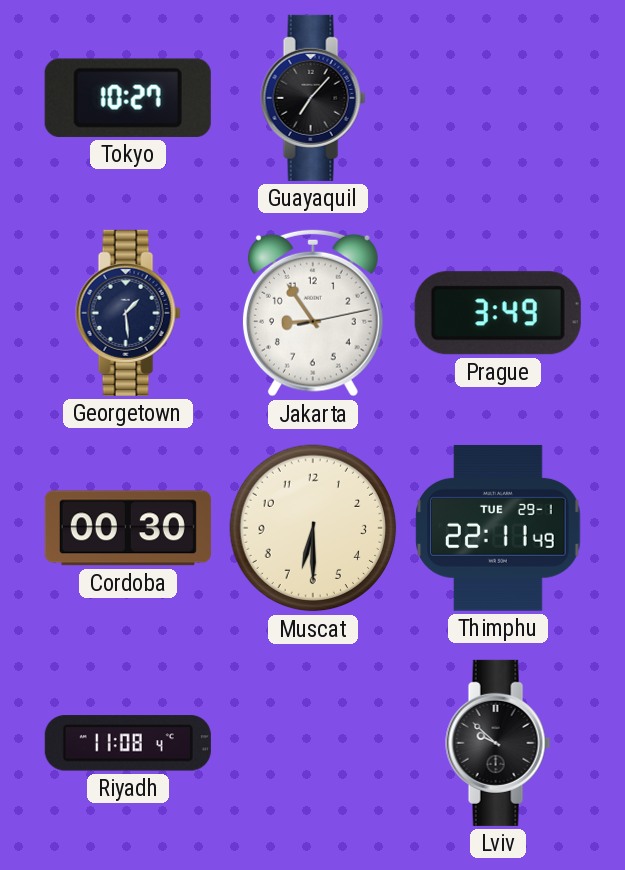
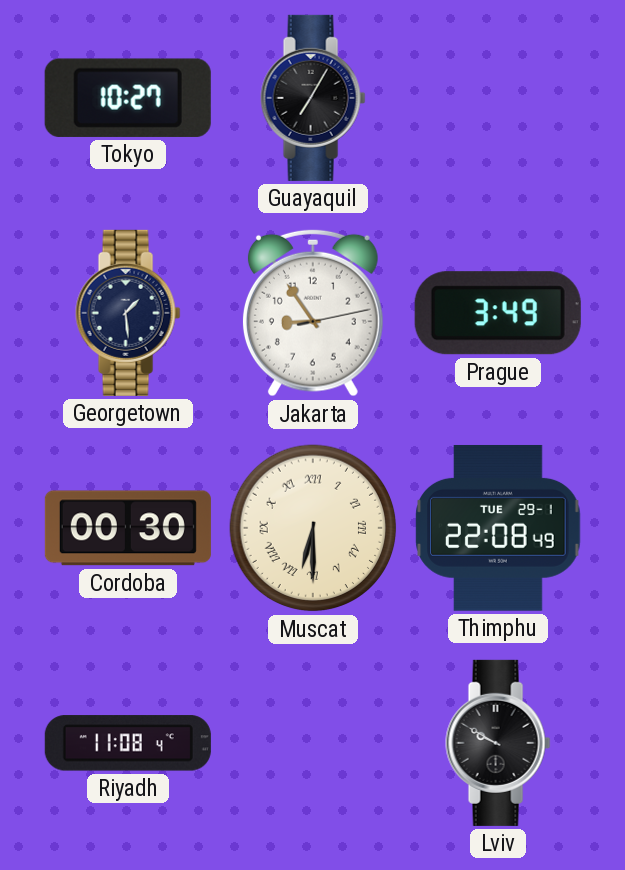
Guayaquil: 7:07 -> 7:05 (313, 98)
Muscat numerals: Arabic -> Roman (313, 528)
Thimphu: 22:11 -> 22:08 (498, 528)
Lviv: 9:52 -> 9:50 (498, 743)
